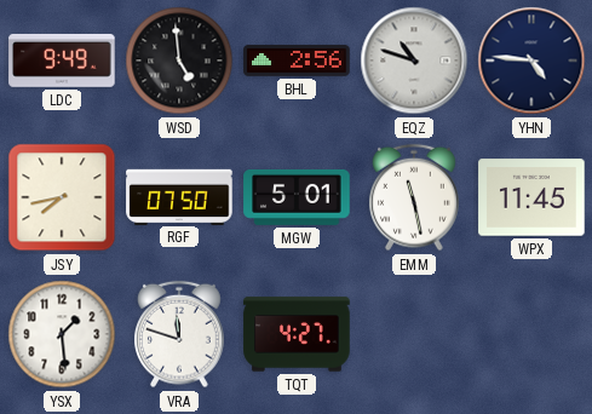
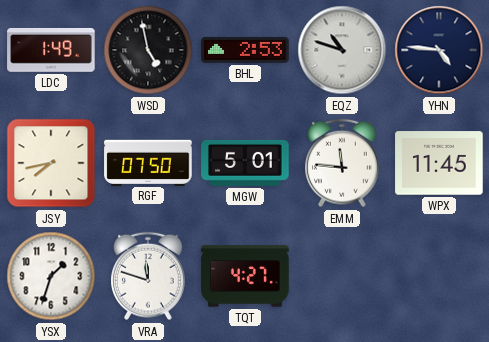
LDC: 9:49 -> 1:49 (51, 50)
WSD: 4:59 -> 4:58 (148, 50)
BHL: 2:56 -> 2:53 (245, 50)
EMM: 11:28 -> 11:46 (343, 163)
YSX: 1:29 -> 1:33 (51, 276)
